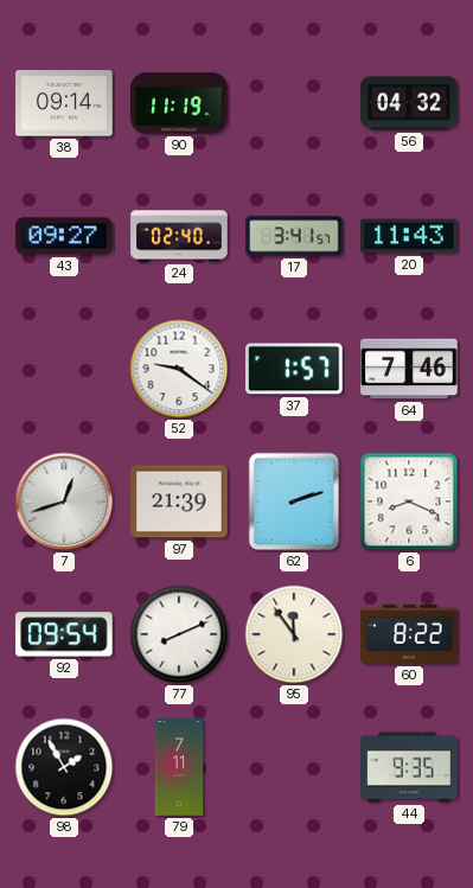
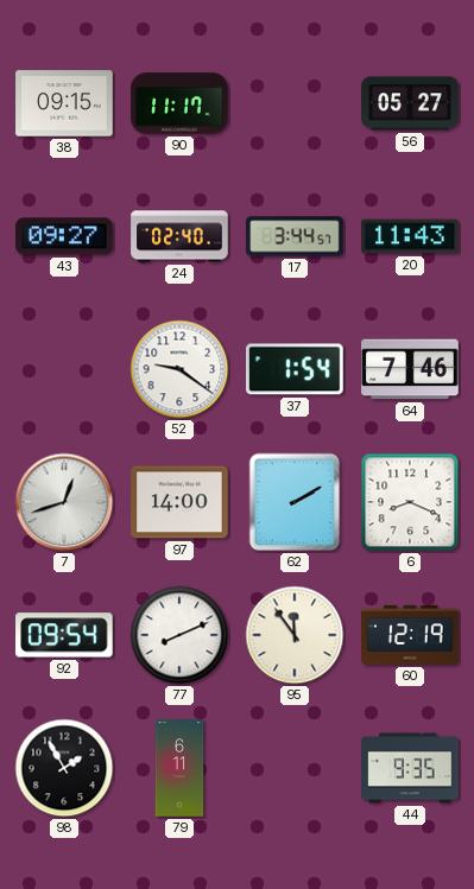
38: 09:14 -> 09:15 (64, 103)
90: 11:19 -> 11:17 (179, 103)
56: 04:32 -> 05:27 (410, 103)
17: 3:41 -> 3:44 (295, 236)
37: 1:57 -> 1:54 (295, 369)
97: 21:39 -> 14:00 (179, 502)
62: 2:12 -> 2:10 (295, 502)
60: 8:22 -> 12:19 (410, 635)
79: 7:11 -> 6:11 (179, 768)
